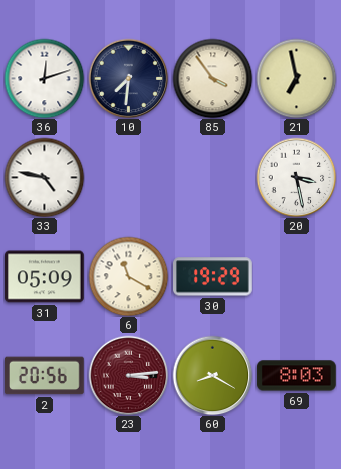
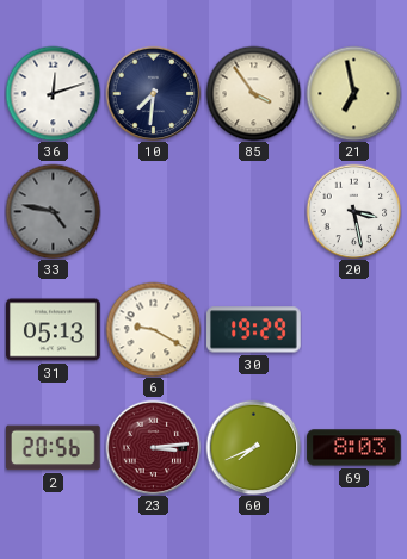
33 dial: white -> grey (53, 211)
31: 05:09 -> 05:13 (54, 330)
6: 11:20 -> 9:20 (153, 329)
60: 8:20 -> 7:41 (253, 447)
